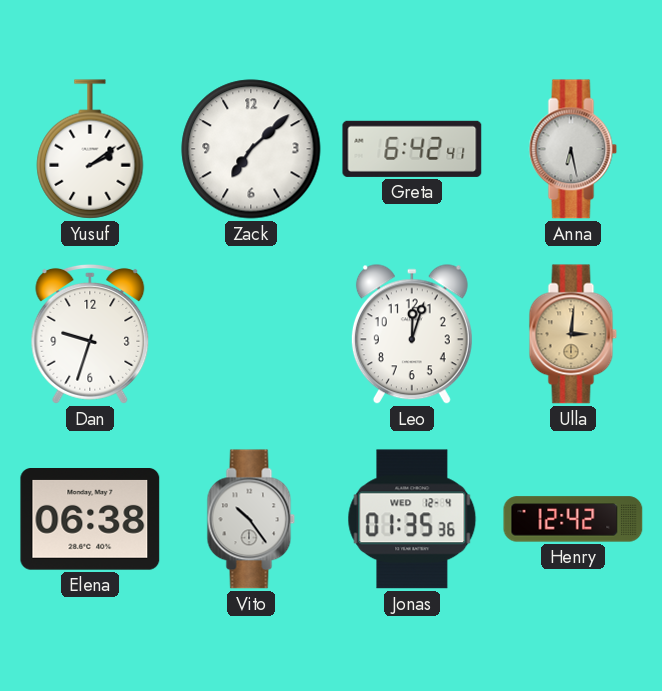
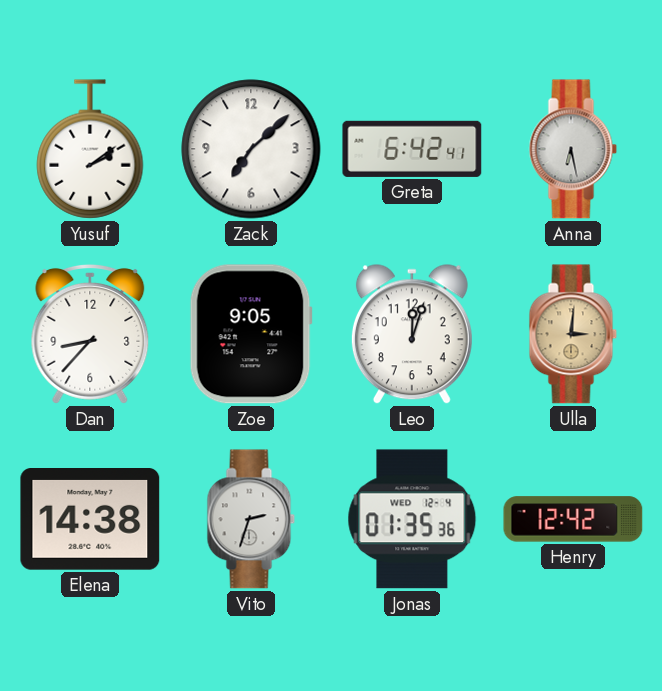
Dan: 9:33 -> 8:37 (90, 334)
Zoe: none -> 9:05 (251, 334)
Elena: 06:38 -> 14:38 (90, 520)
Vito: 10:24 -> 2:33 (251, 519)
